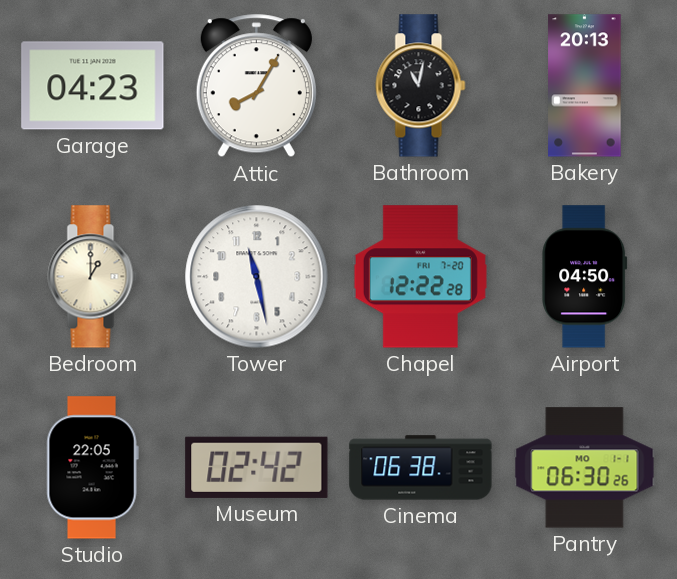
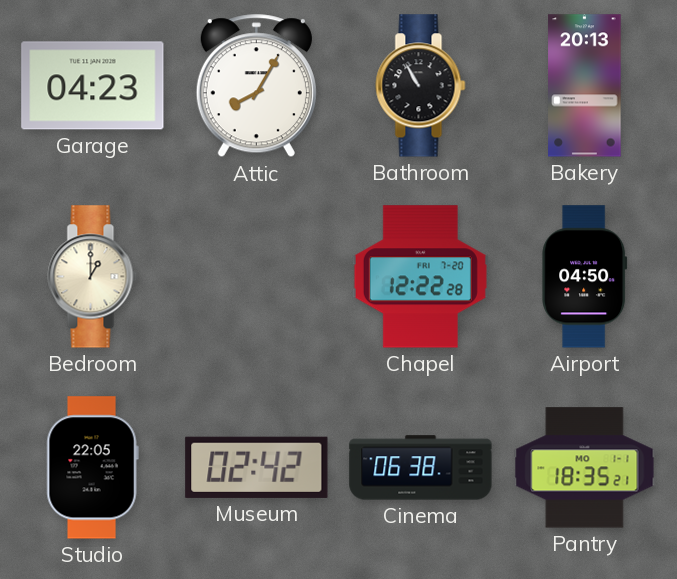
Bathroom: 11:02 -> 10:55 (421, 86)
Tower: 11:28 -> none (257, 277)
Pantry: 06:30 -> 18:35 (585, 468)
